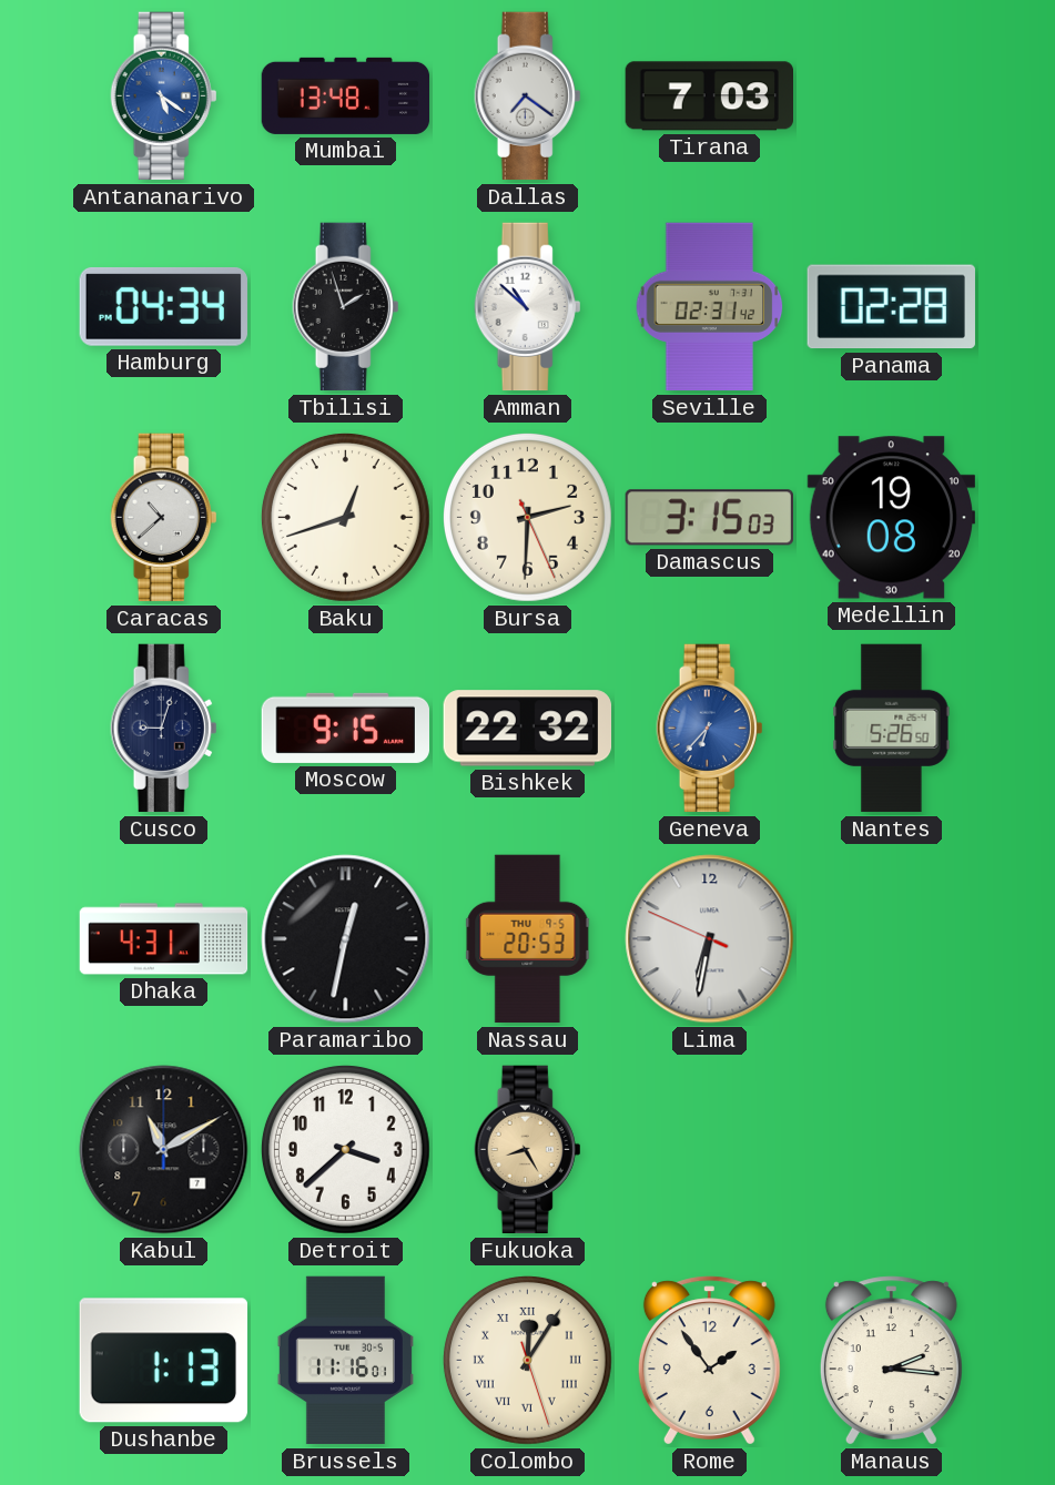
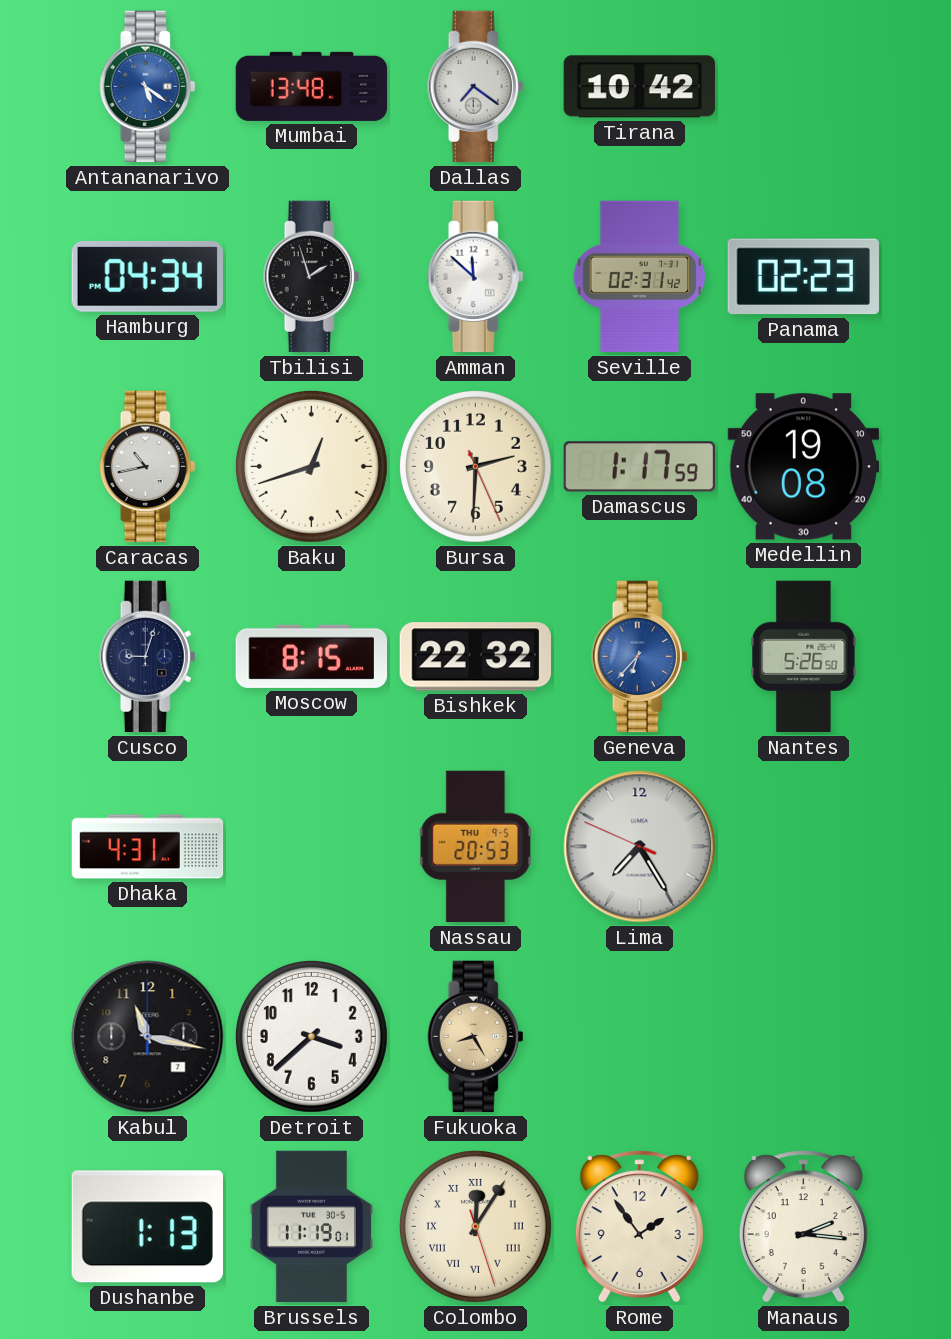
Tirana: 7:03 -> 10:42 (639, 87)
Amman: 10:52 -> 11:52 (476, 277)
Panama: 02:28 -> 02:23 (803, 277)
Caracas: 10:38 -> 10:43 (148, 467)
Damascus: 3:15 -> 1:17 (639, 467)
Moscow: 9:15 -> 8:15 (311, 656)
Paramaribo: 12:32 -> none (346, 939)
Lima: 6:31 -> 7:24 (640, 847)
Kabul: 11:10 -> 11:17 (148, 1037)
Brussels: 11:16 -> 11:19 (311, 1227)
